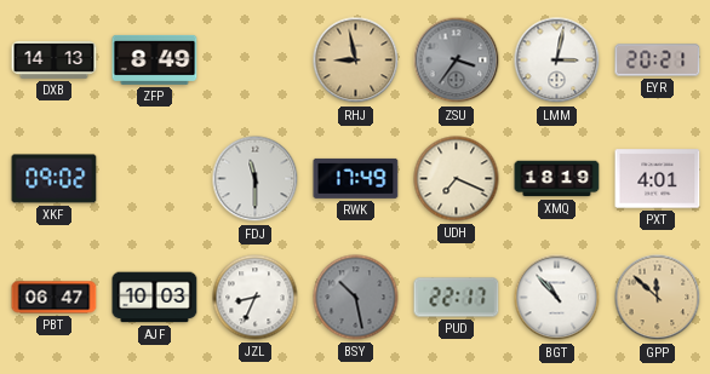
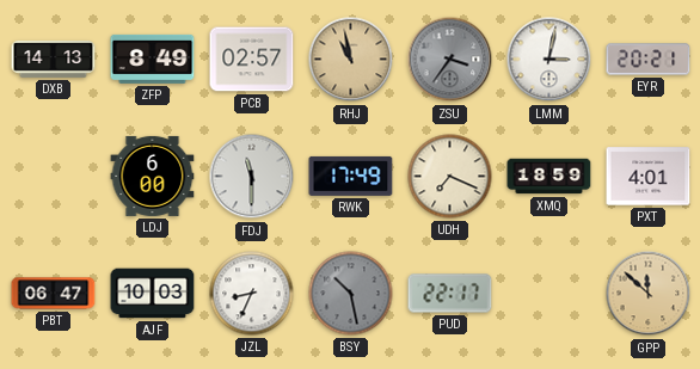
PCB: none -> 02:57 (252, 60)
RHJ: 8:58 -> 10:58 (351, 60)
XKF: 09:02 -> none (55, 179)
LDJ: none -> 6:00 (153, 176)
XMQ: 18:19 -> 18:59 (549, 177)
BGT: 10:53 -> none (557, 298)
